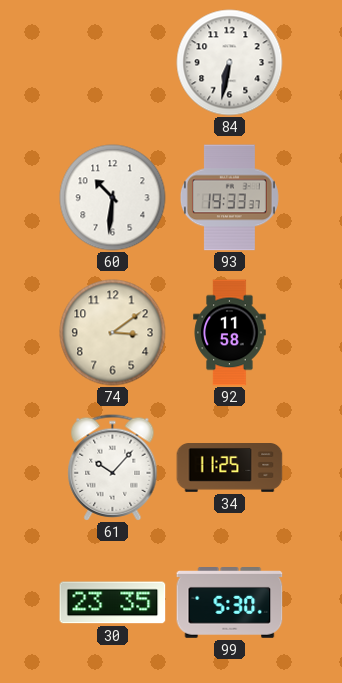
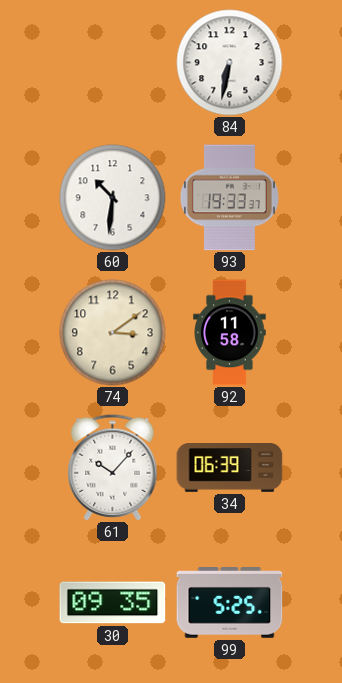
34: 11:25 -> 06:39 (230, 468)
30: 23:35 -> 09:35 (113, 603)
99: 5:30 -> 5:25 (230, 603)
